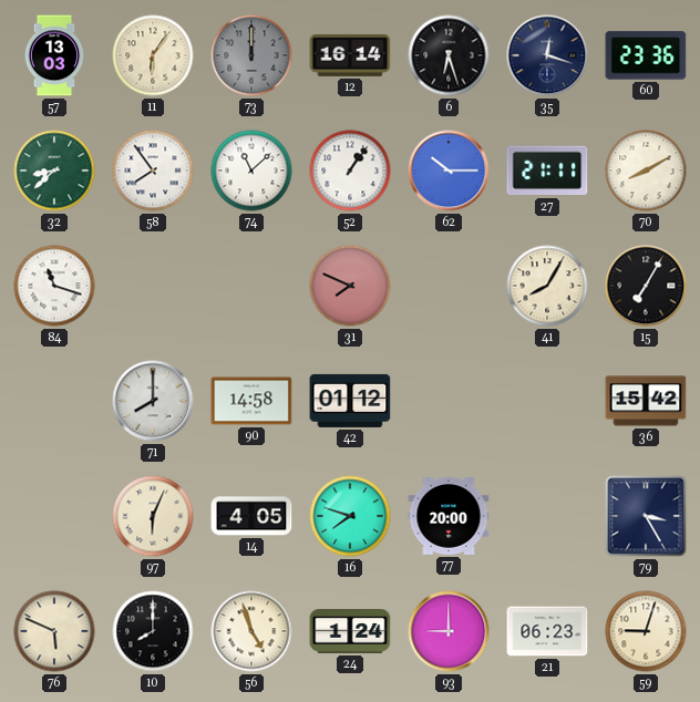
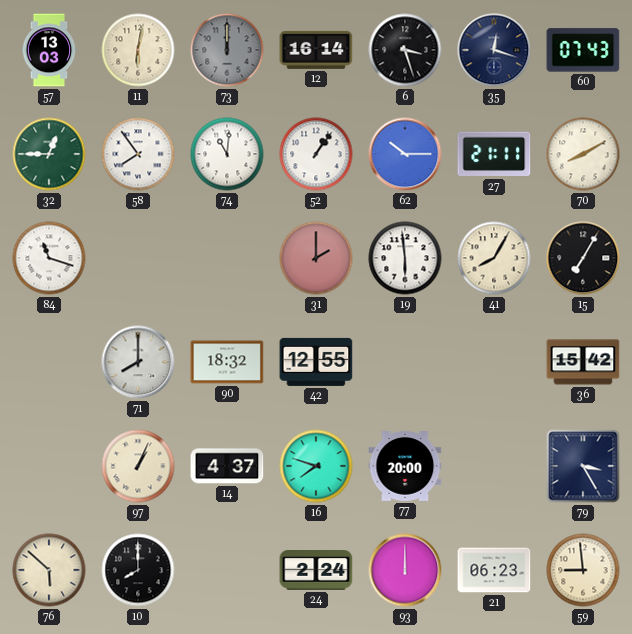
11: 6:06 -> 6:02 (138, 50)
6: 6:27 -> 3:27 (405, 50)
60: 23:36 -> 07:43 (583, 50)
32: 8:38 -> 12:45 (49, 154)
74: 11:08 -> 11:01 (227, 154)
31: 7:49 -> 2:00 (316, 258)
19: none -> 5:59 (405, 258)
90: 14:58 -> 18:32 (227, 362)
42: 01:12 -> 12:55 (316, 362)
97: 6:04 -> 1:04 (138, 466)
14: 4:05 -> 4:37 (227, 466)
76: 5:49 -> 5:52 (49, 570)
56: 4:57 -> none (251, 631)
24: 1:24 -> 2:24 (316, 571)
93: 9:00 -> 12:00 (405, 570)
59: 9:03 -> 8:59 (583, 570)
